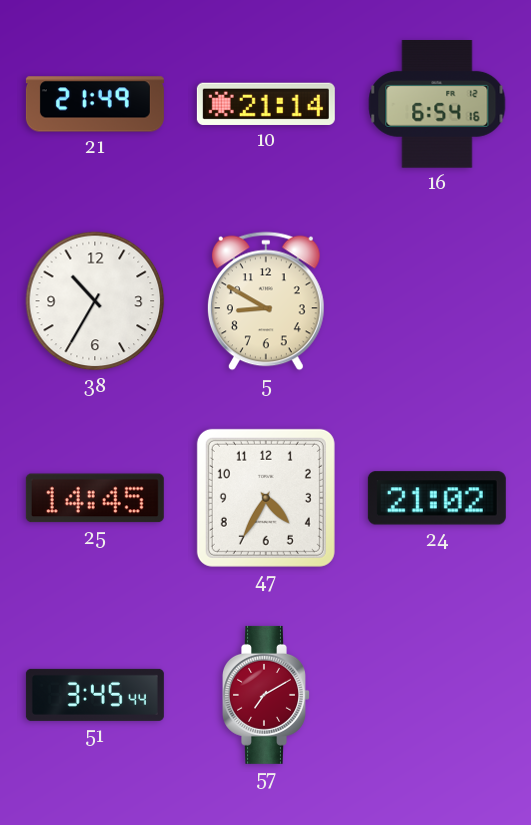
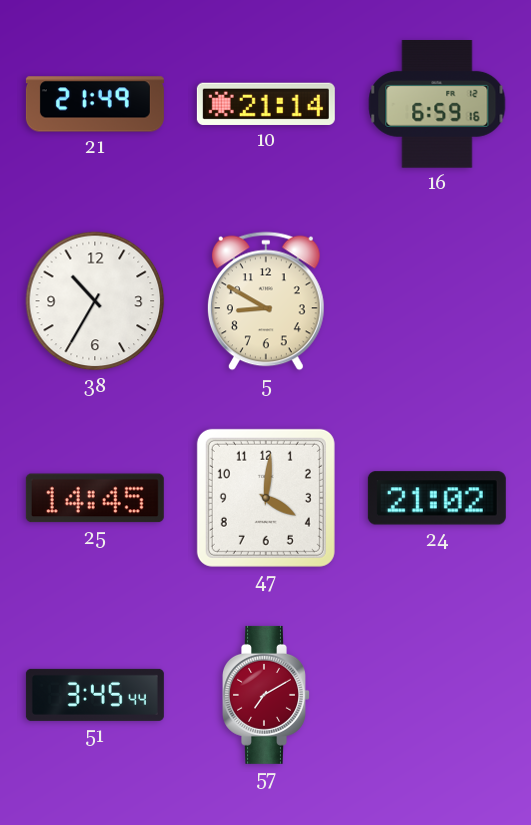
16: 6:54 -> 6:59 (437, 105)
47: 4:35 -> 4:01 (266, 498)
